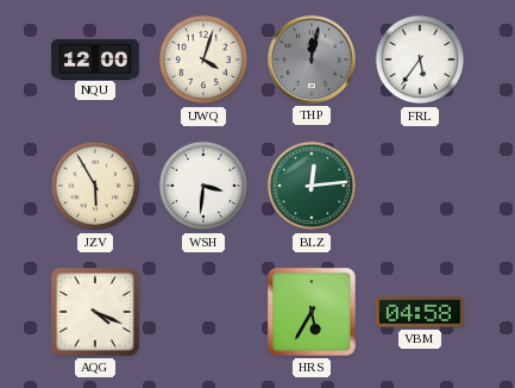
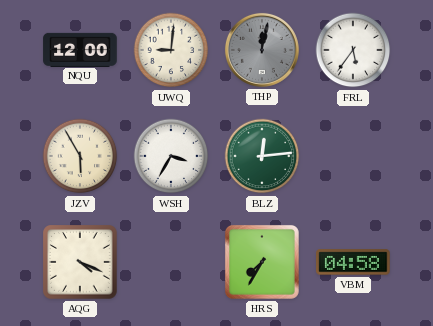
UWQ: 4:03 -> 9:01 (171, 50)
WSH: 3:31 -> 3:35 (171, 156)
HRS: 5:35 -> 7:35 (262, 262)
